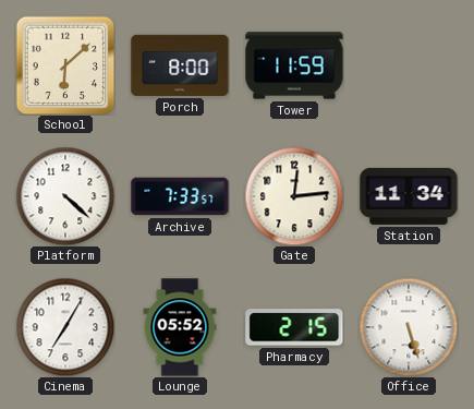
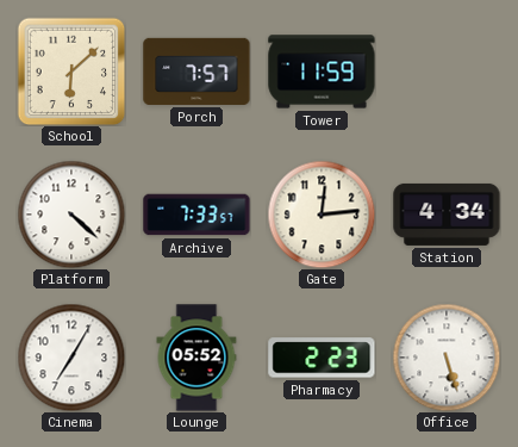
Porch: 8:00 -> 7:57 (196, 72)
Station: 11:34 -> 4:34 (447, 215)
Pharmacy: 2:15 -> 2:23 (322, 358)
